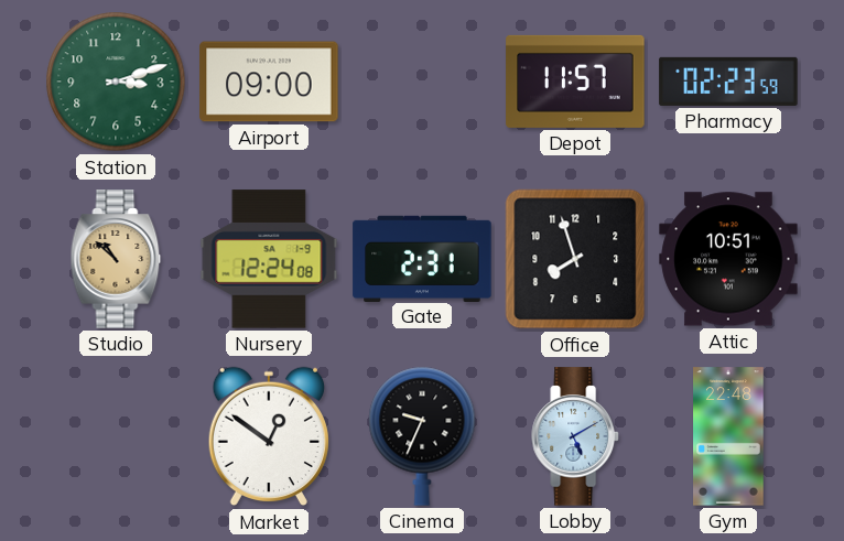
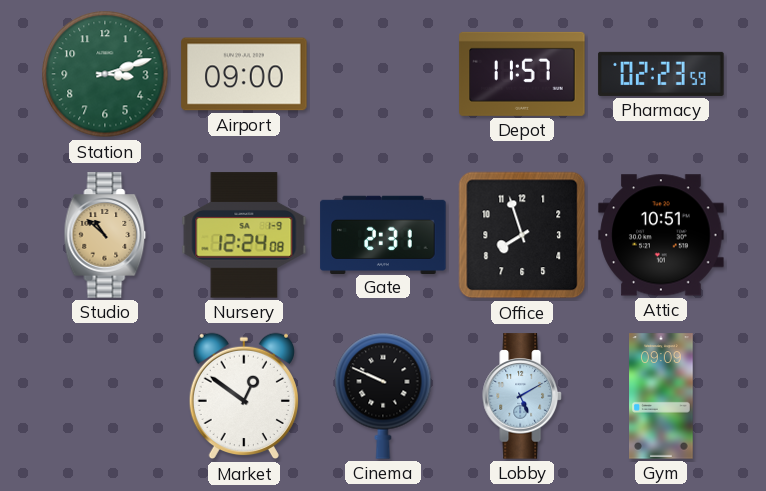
Cinema: 9:34 -> 9:49 (383, 396)
Gym: 22:48 -> 09:09 (661, 396)
